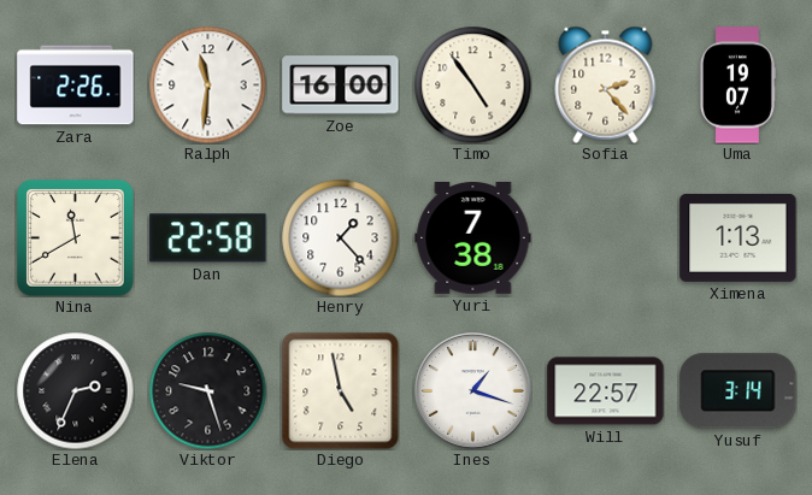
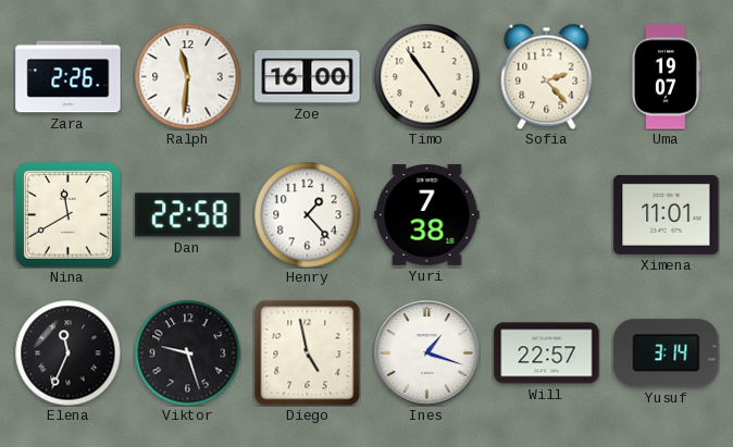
Ximena: 1:13 -> 11:01 (667, 214)
Elena: 2:34 -> 11:34 (67, 352)
